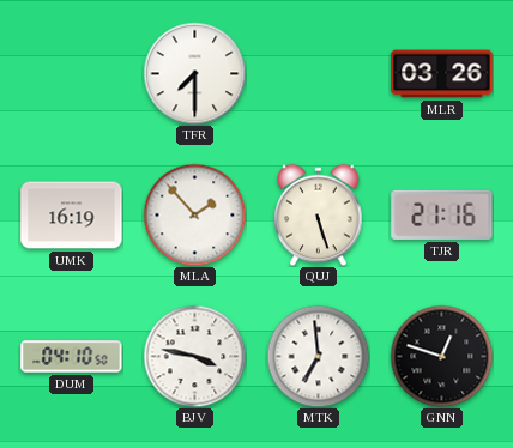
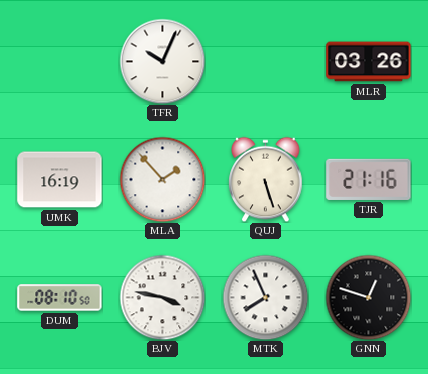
TFR: 7:30 -> 10:04 (162, 61)
DUM: 04:10 -> 08:10 (60, 298)
MTK: 6:59 -> 7:56 (265, 297)
